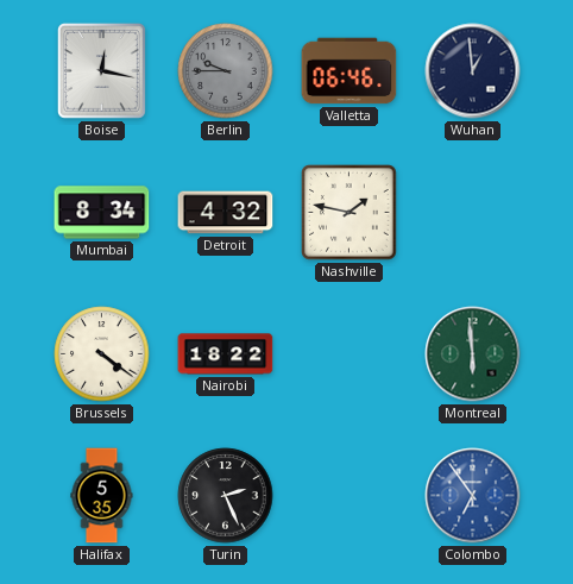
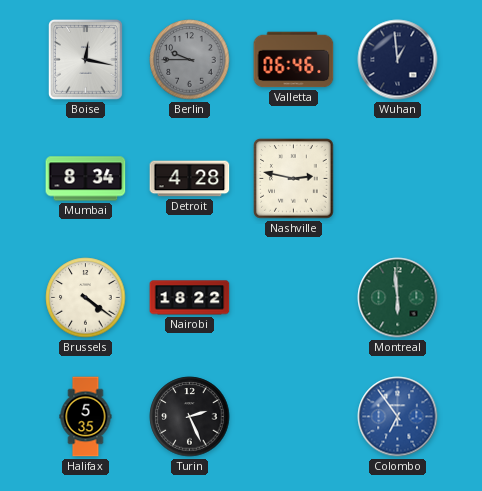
Detroit: 4:32 -> 4:28 (190, 179)
Nashville: 1:47 -> 2:47 (294, 179)
